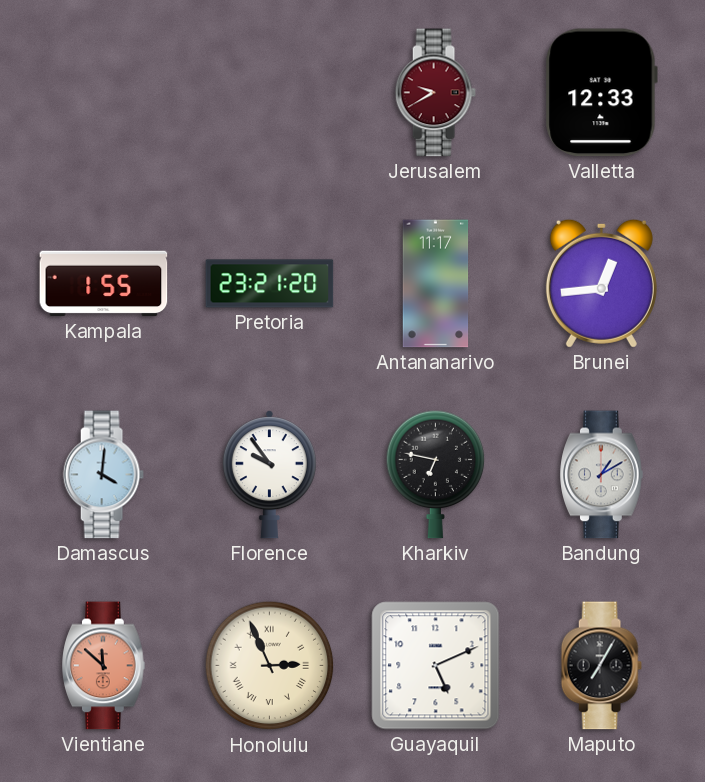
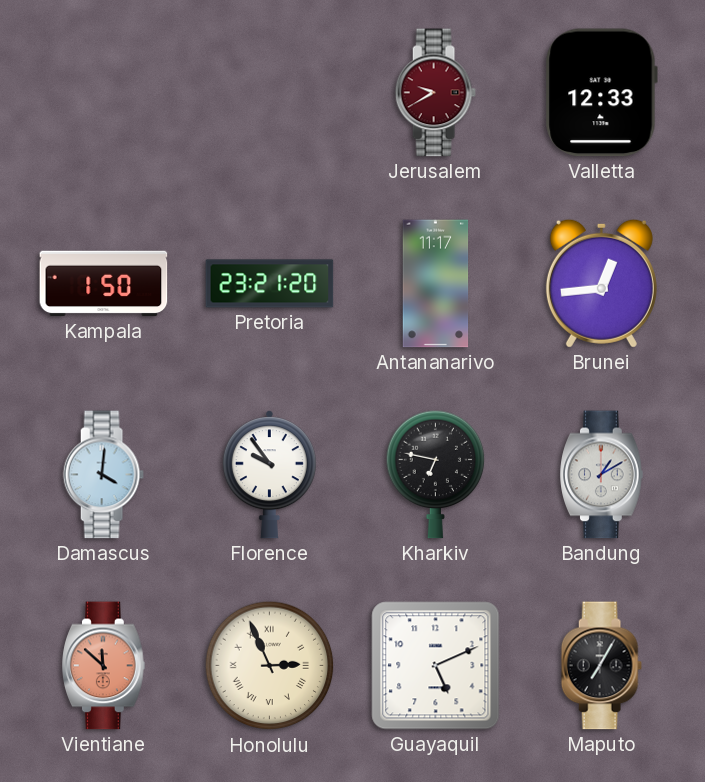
Kampala: 1:55 -> 1:50 (104, 284)
